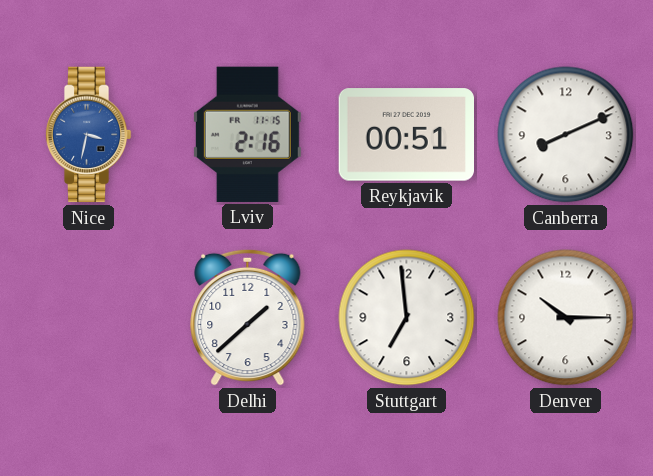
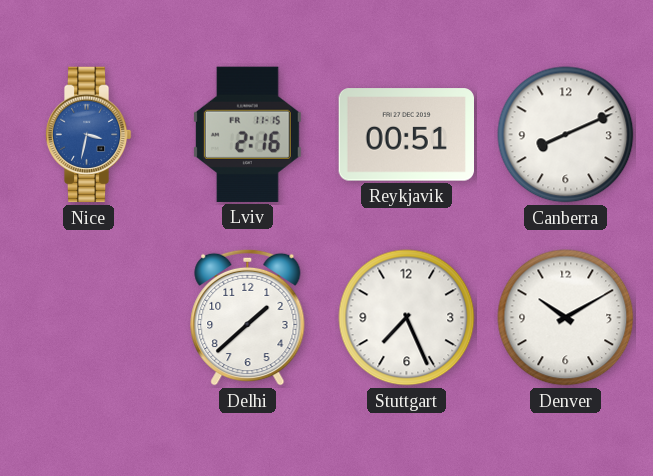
Stuttgart: 6:59 -> 7:26 (407, 318)
Denver: 10:15 -> 10:10 (566, 318)
